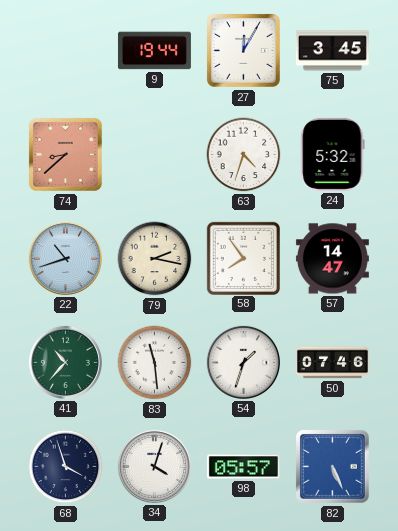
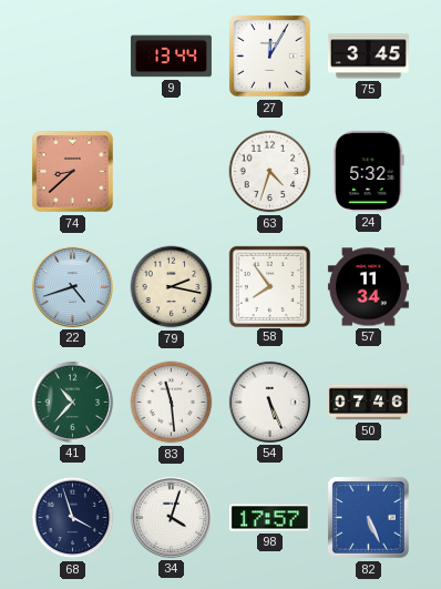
9: 19:44 -> 13:44 (171, 57)
22: 10:42 -> 4:42 (72, 286)
57: 14:47 -> 11:34 (368, 287)
54: 1:33 -> 5:26 (269, 402)
98: 05:57 -> 17:57 (269, 518)
